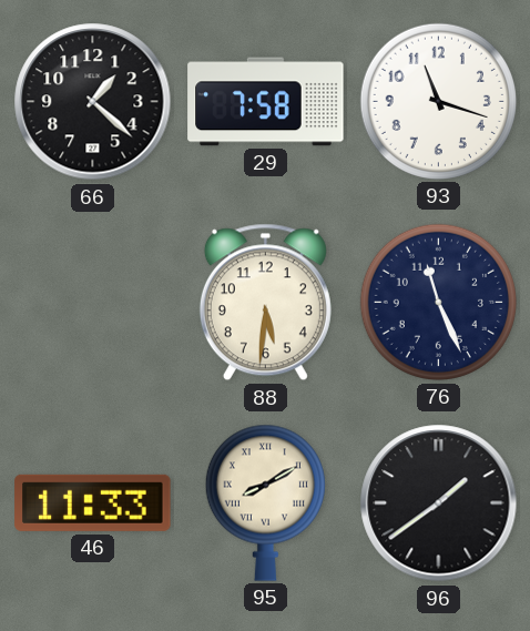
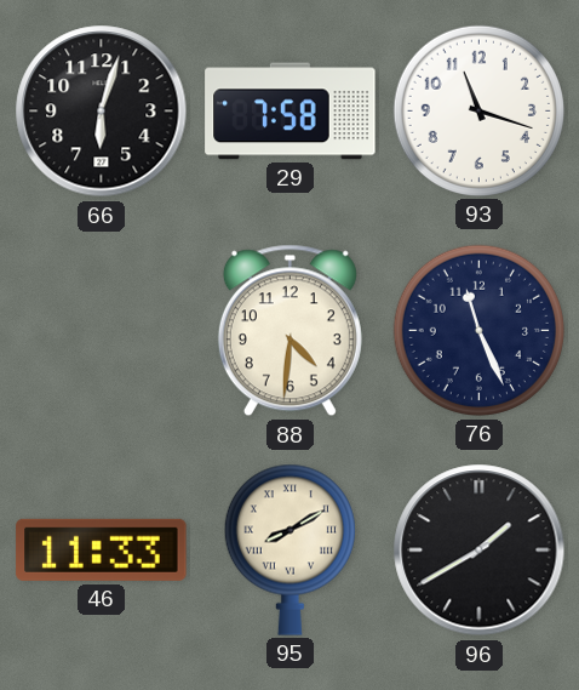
66: 1:22 -> 6:03 (102, 112)
88: 5:31 -> 4:31 (289, 331)
96: 1:39 -> 1:40 (480, 551)
